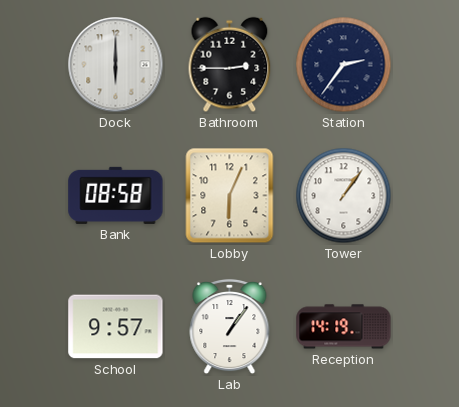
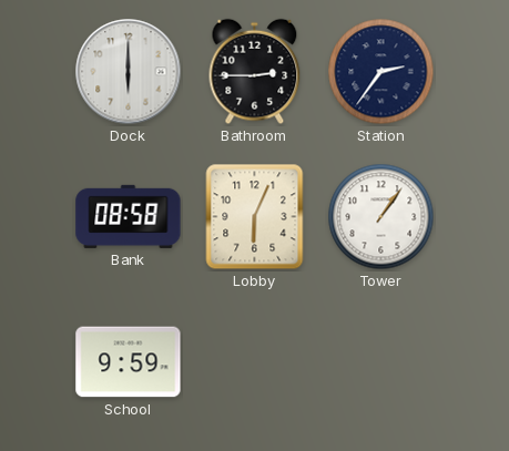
School: 9:57 -> 9:59 (129, 362)
Lab: 1:06 -> none (230, 327)
Reception: 14:19 -> none (344, 327)
